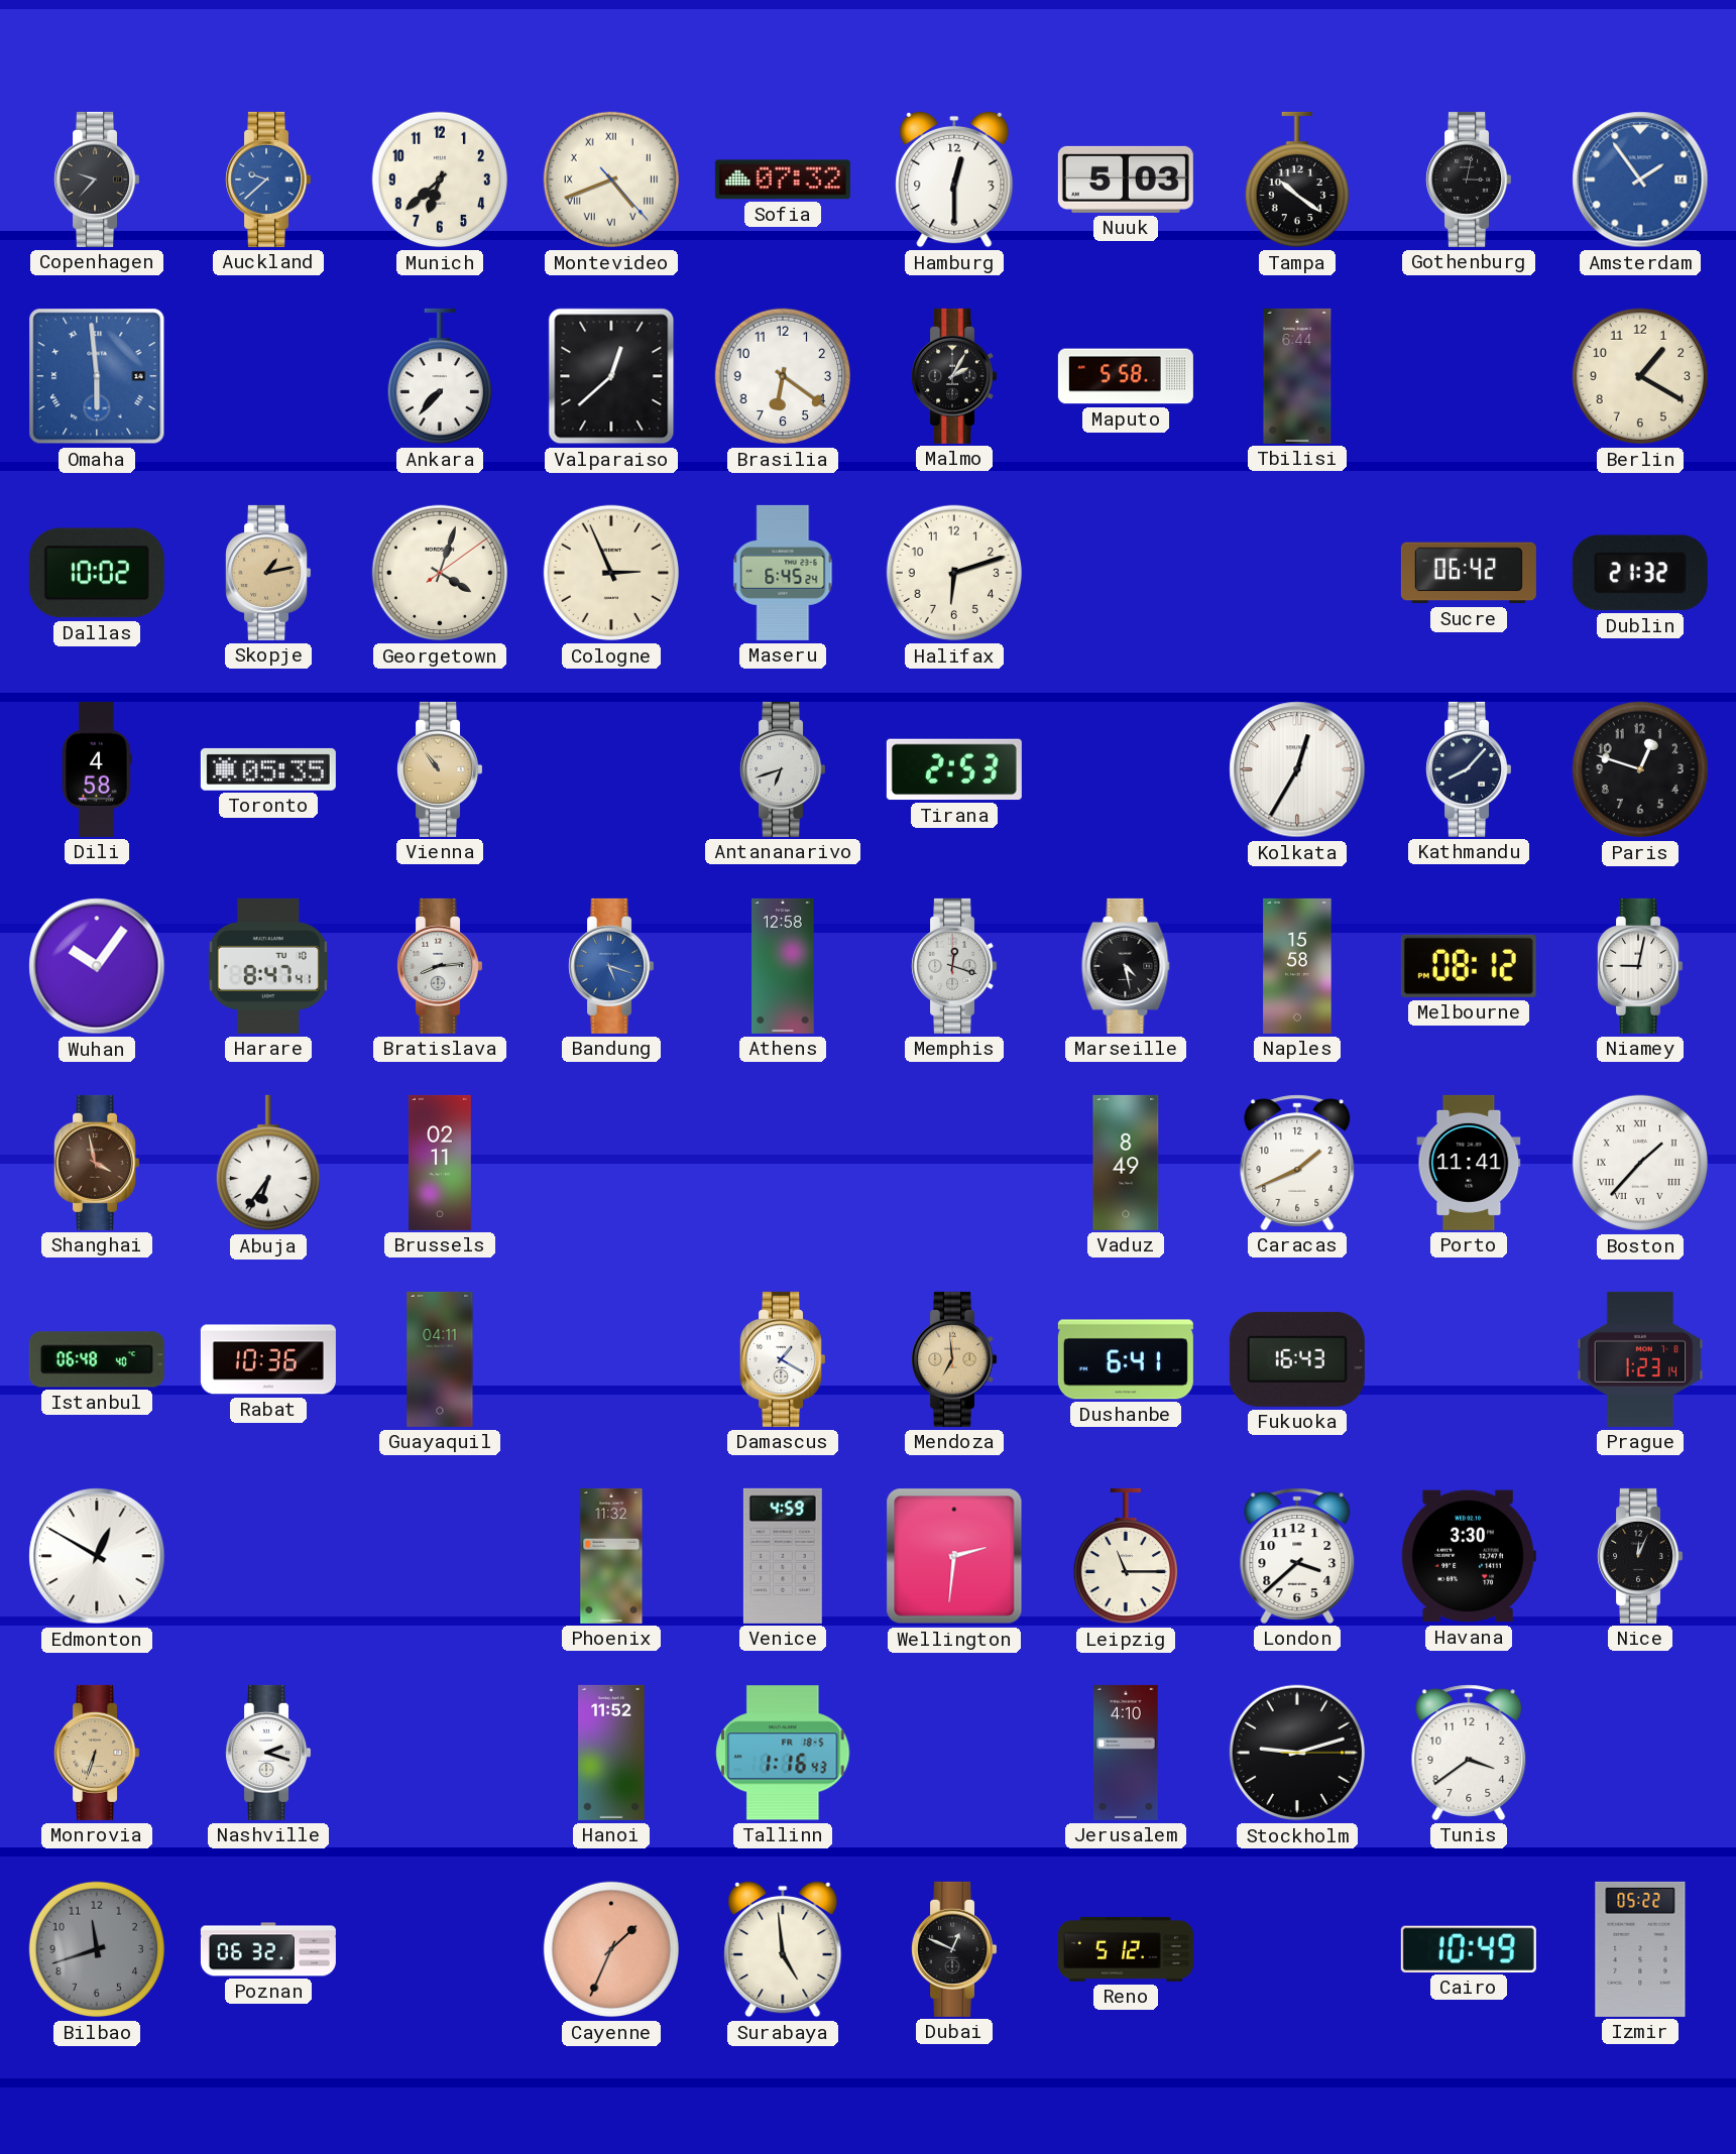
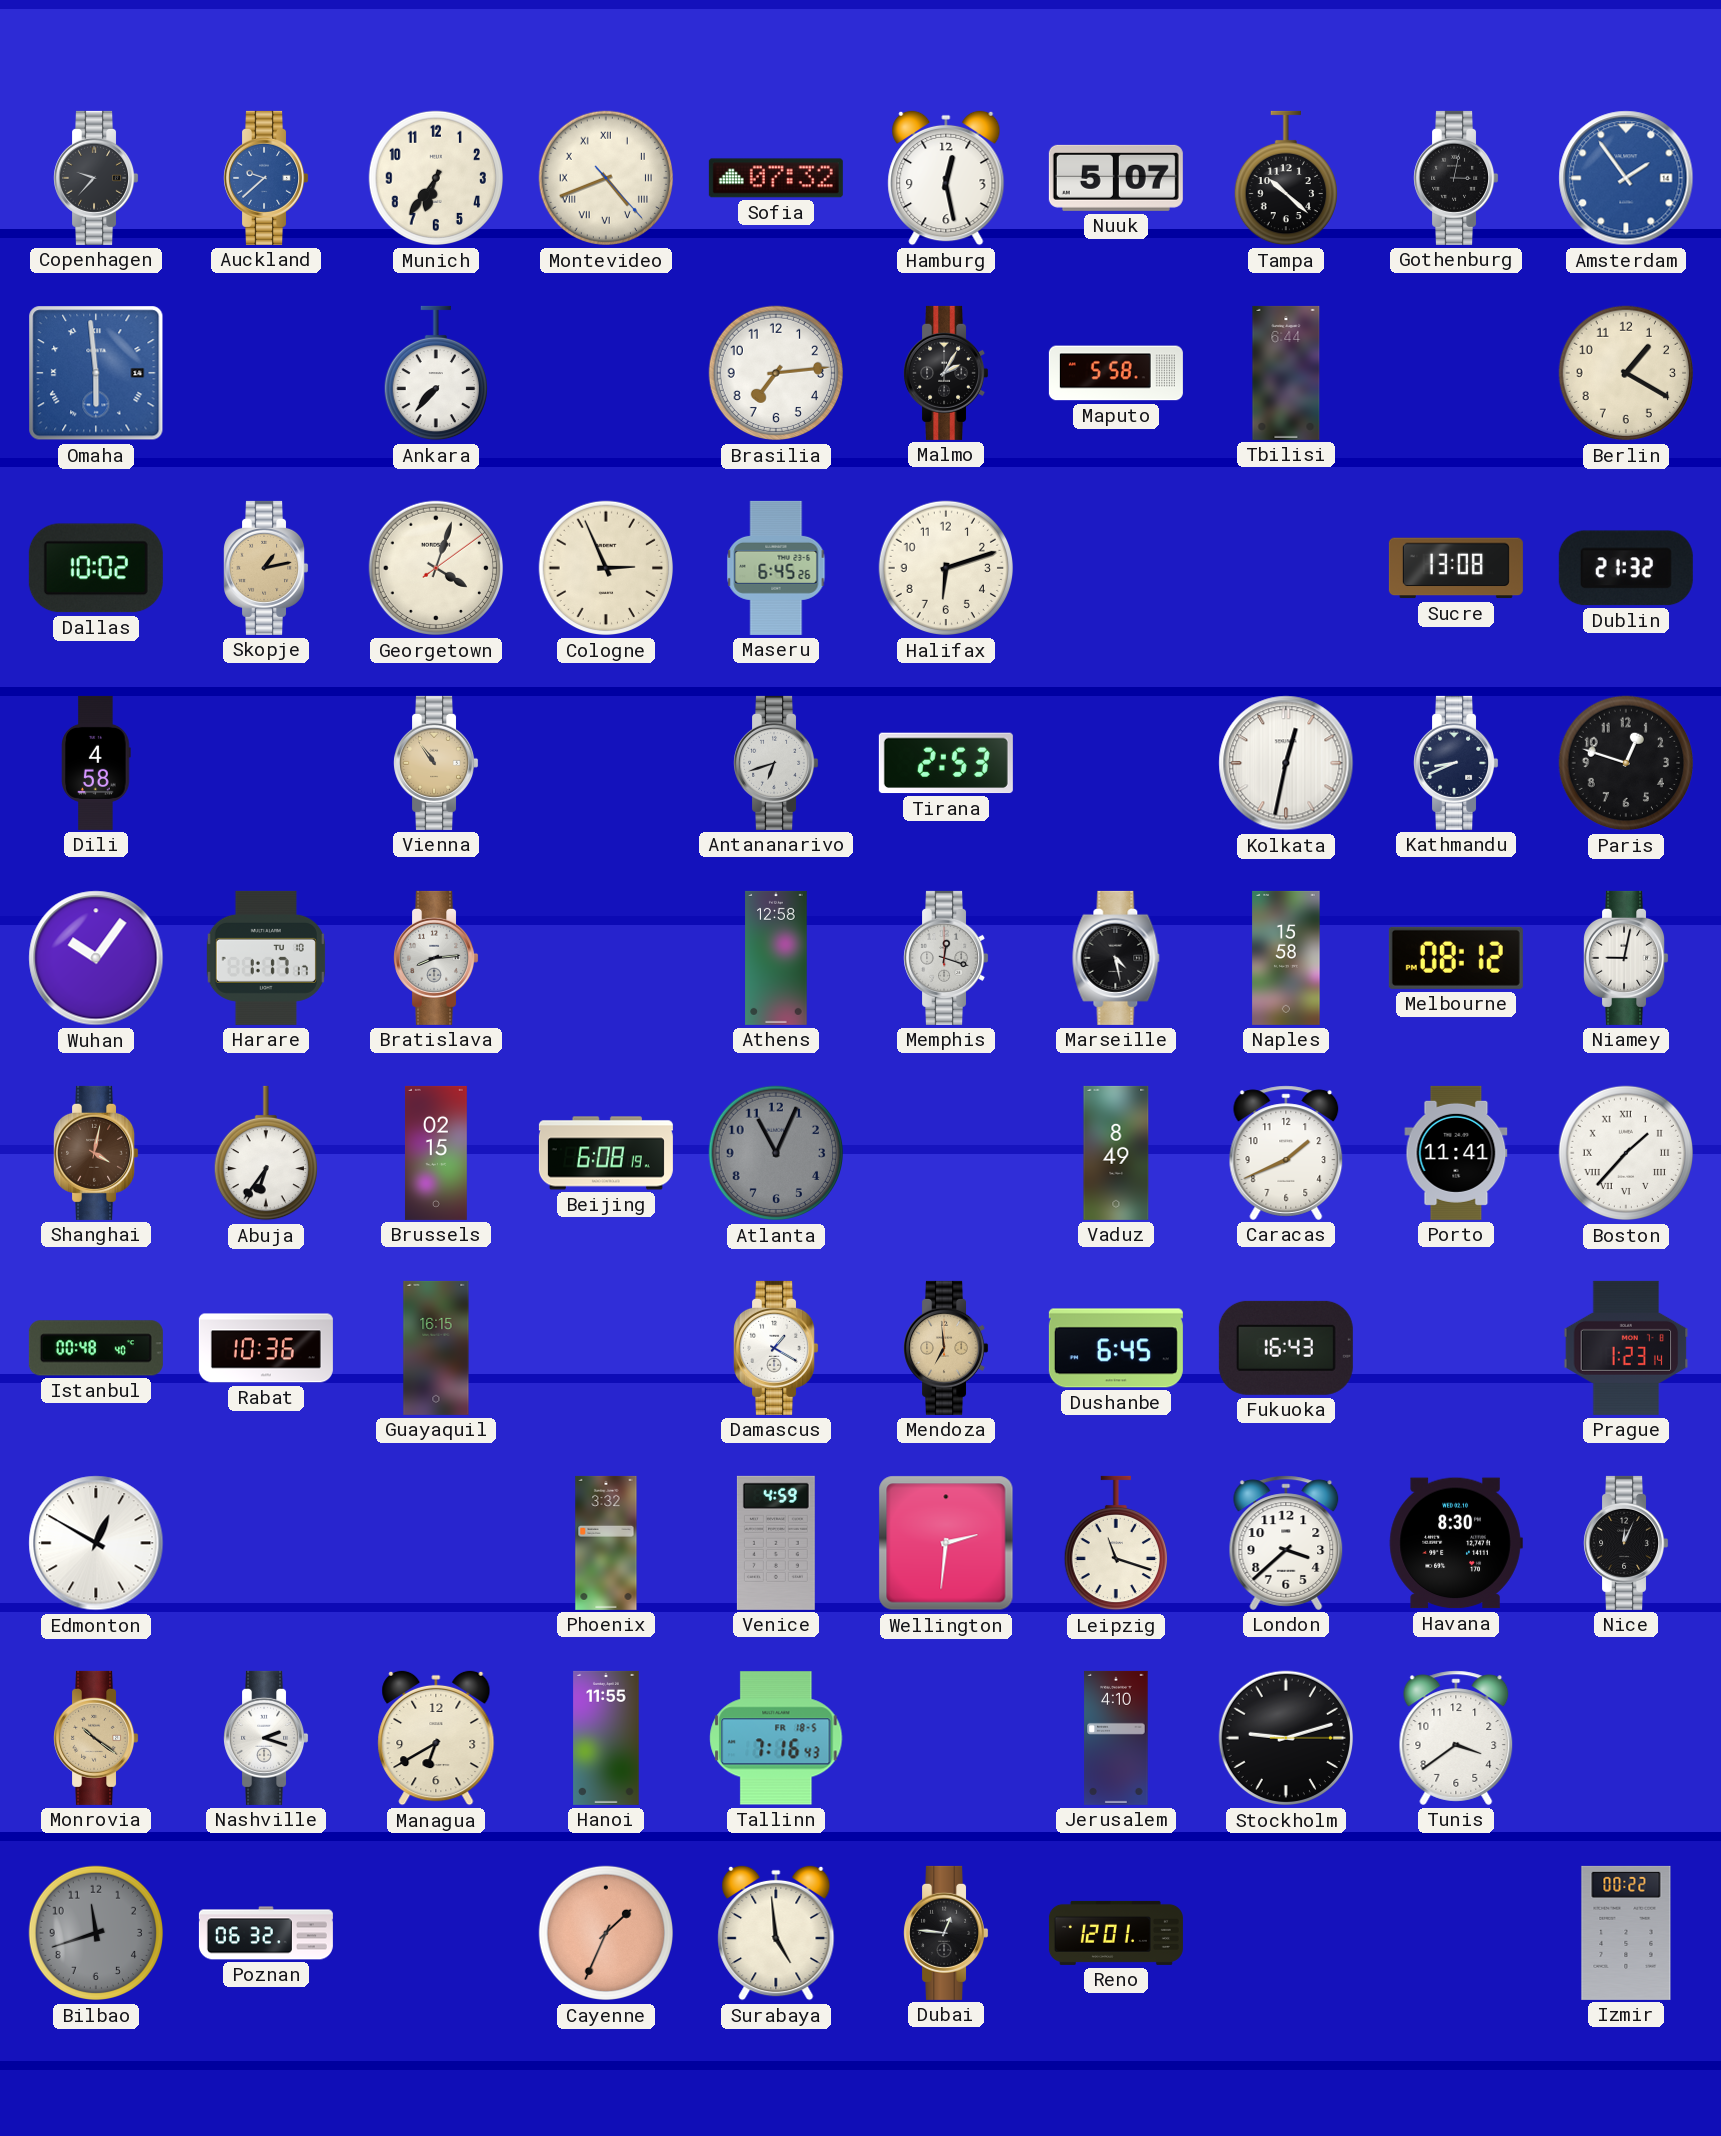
Munich: 6:38 -> 6:36 (436, 178)
Hamburg: 12:30 -> 12:28 (946, 178)
Nuuk: 5:03 -> 5:07 (1116, 178)
Tampa: 10:21 -> 10:22 (1286, 178)
Valparaiso: 12:38 -> none (611, 376)
Brasilia: 6:21 -> 7:14 (776, 373)
Maseru: 6:45:24 -> 6:45:26 (776, 568)
Sucre: 06:42 -> 13:08 (1456, 568)
Toronto: 05:35 -> none (268, 769)
Kolkata: 12:35 -> 12:32 (1286, 763)
Kathmandu: 8:07 -> 8:41 (1456, 763)
Harare: 8:47 -> 1:17 (266, 958)
Bandung: 5:18 -> none (611, 966)
Shanghai: 3:58 -> 4:02 (96, 1153)
Brussels: 02:11 -> 02:15 (436, 1153)
Beijing: none -> 6:08 (606, 1153)
Atlanta: none -> 11:04 (776, 1153)
Istanbul: 06:48 -> 00:48 (96, 1348)
Guayaquil: 04:11 -> 16:15 (436, 1348)
Dushanbe: 6:41 -> 6:45 (1116, 1348)
Phoenix: 11:32 -> 3:32 (606, 1543)
Leipzig: 11:15 -> 11:18 (1116, 1543)
Havana: 3:30 -> 8:30 (1456, 1543)
Monrovia: 6:33 -> 10:21 (96, 1738)
Managua: none -> 6:40 (436, 1738)
Hanoi: 11:52 -> 11:55 (606, 1738)
Tallinn: 1:16 -> 7:16 (776, 1738)
Dubai: 12:49 -> 12:46 (946, 1933)
Reno: 5:12 -> 12:01 (1116, 1933)
Cairo: 10:49 -> none (1469, 1949)
Izmir: 05:22 -> 00:22 (1626, 1933)
